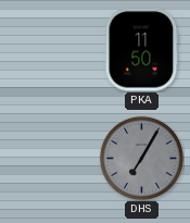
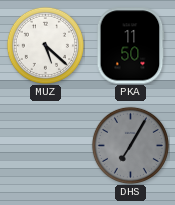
MUZ: none -> 5:22 (45, 45)
